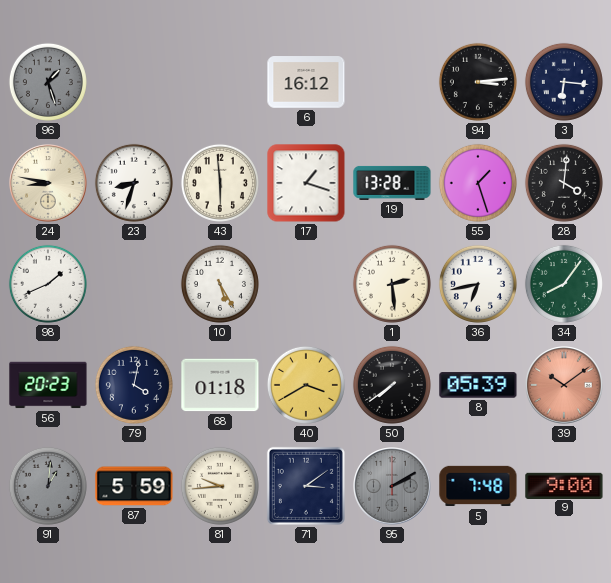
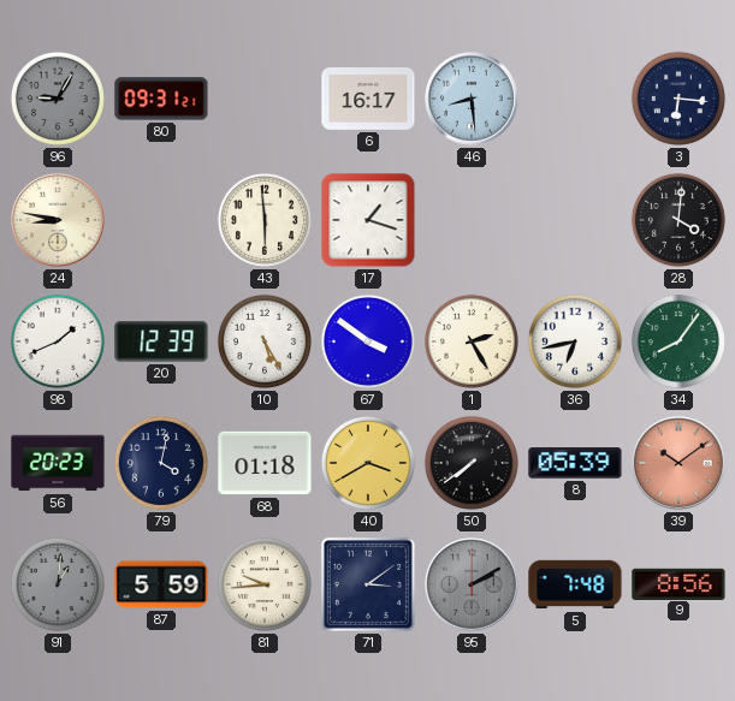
96: 1:27 -> 9:05 (58, 99)
80: none -> 09:31 (161, 99)
6: 16:12 -> 16:17 (368, 99)
46: none -> 8:29 (472, 99)
94: 3:14 -> none (478, 82)
23: 8:33 -> none (134, 183)
19: 13:28 -> none (392, 183)
55: 1:27 -> none (478, 183)
20: none -> 12:39 (161, 341)
67: none -> 3:51 (368, 341)
1: 2:29 -> 2:25 (472, 341)
9: 9:00 -> 8:56 (678, 583)
